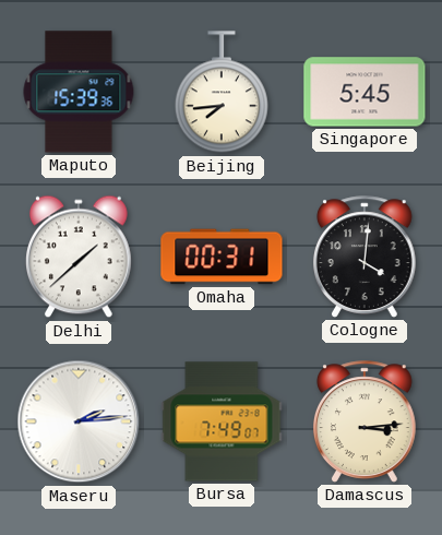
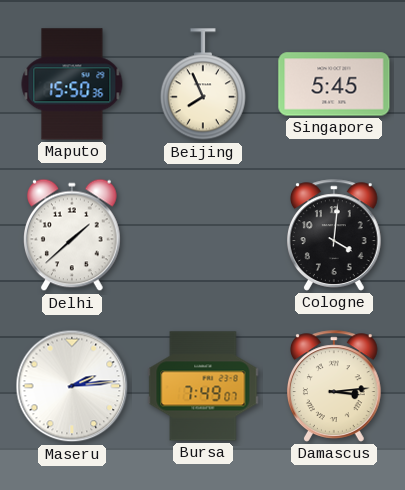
Maputo: 15:39 -> 15:50 (72, 84)
Beijing: 7:44 -> 7:56 (203, 85)
Omaha: 00:31 -> none (222, 257)
